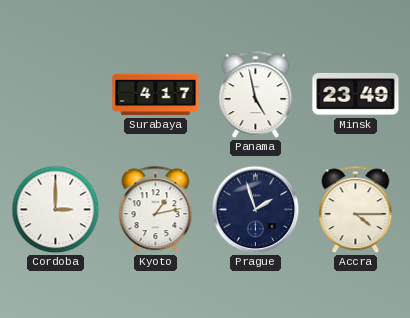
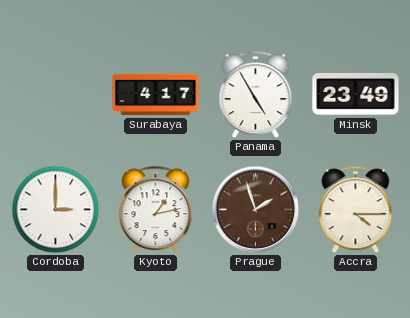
Panama: 4:58 -> 4:55 (256, 95)
Prague dial: navy -> brown (256, 210)
